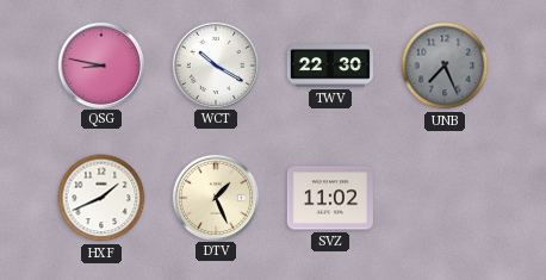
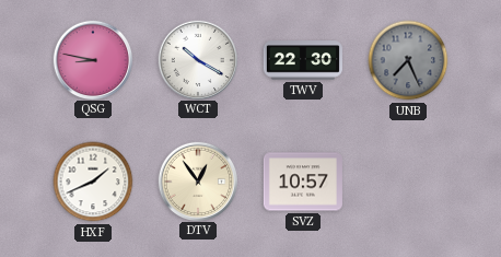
DTV: 1:26 -> 12:54 (198, 180)
SVZ: 11:02 -> 10:57 (303, 182)
